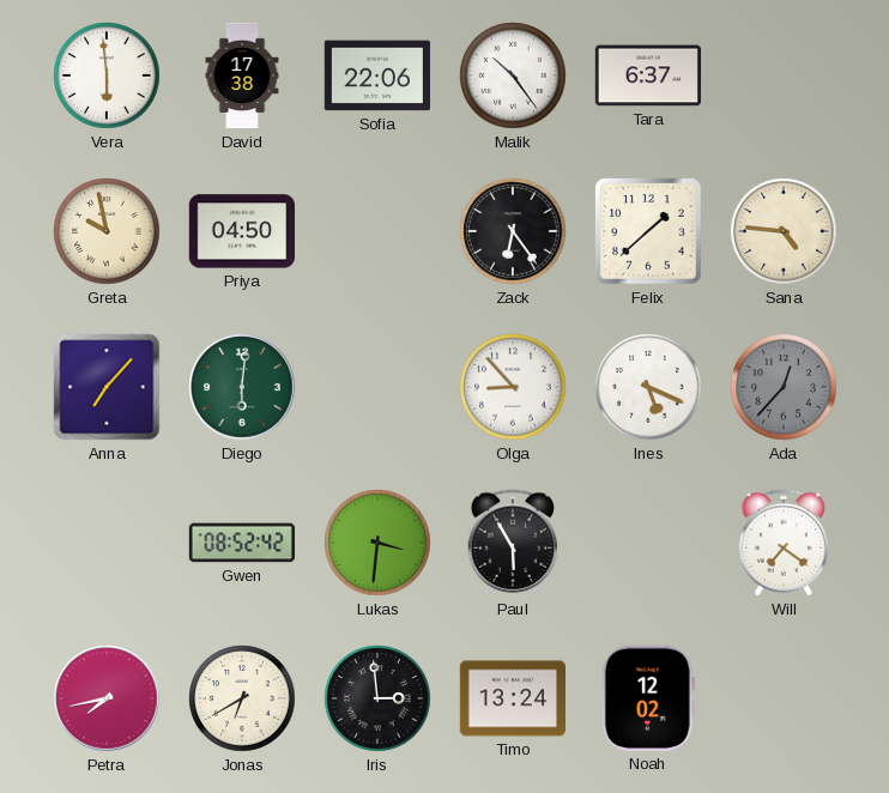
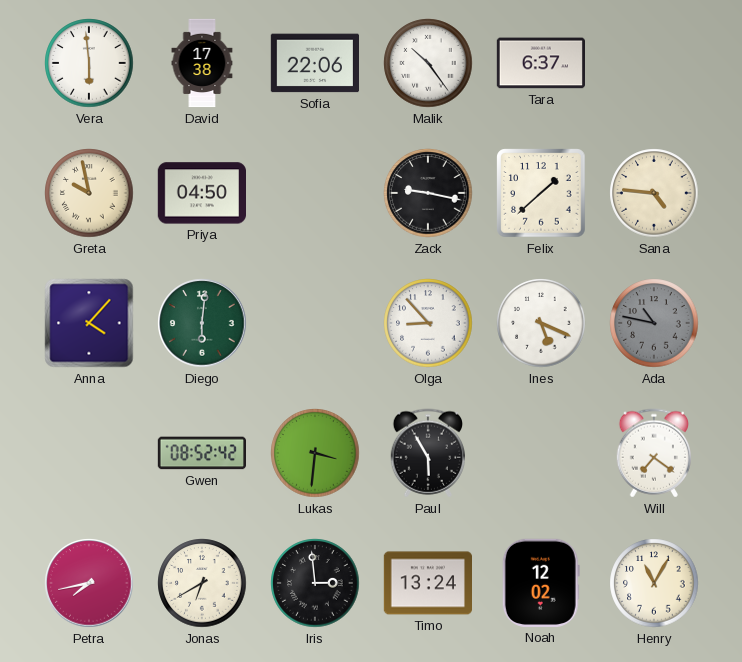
Zack: 6:24 -> 9:17 (428, 193)
Anna: 7:07 -> 4:07 (89, 323)
Ada: 12:37 -> 10:47 (654, 323)
Henry: none -> 11:05 (654, 583)
